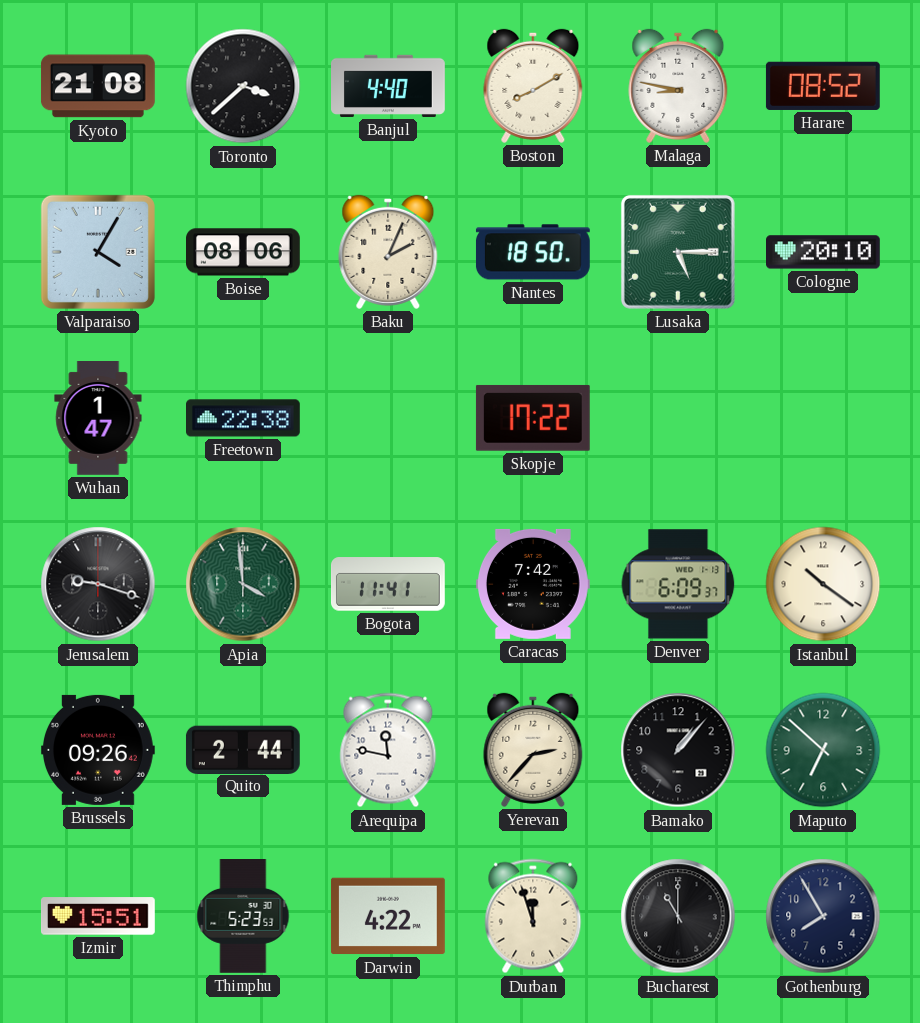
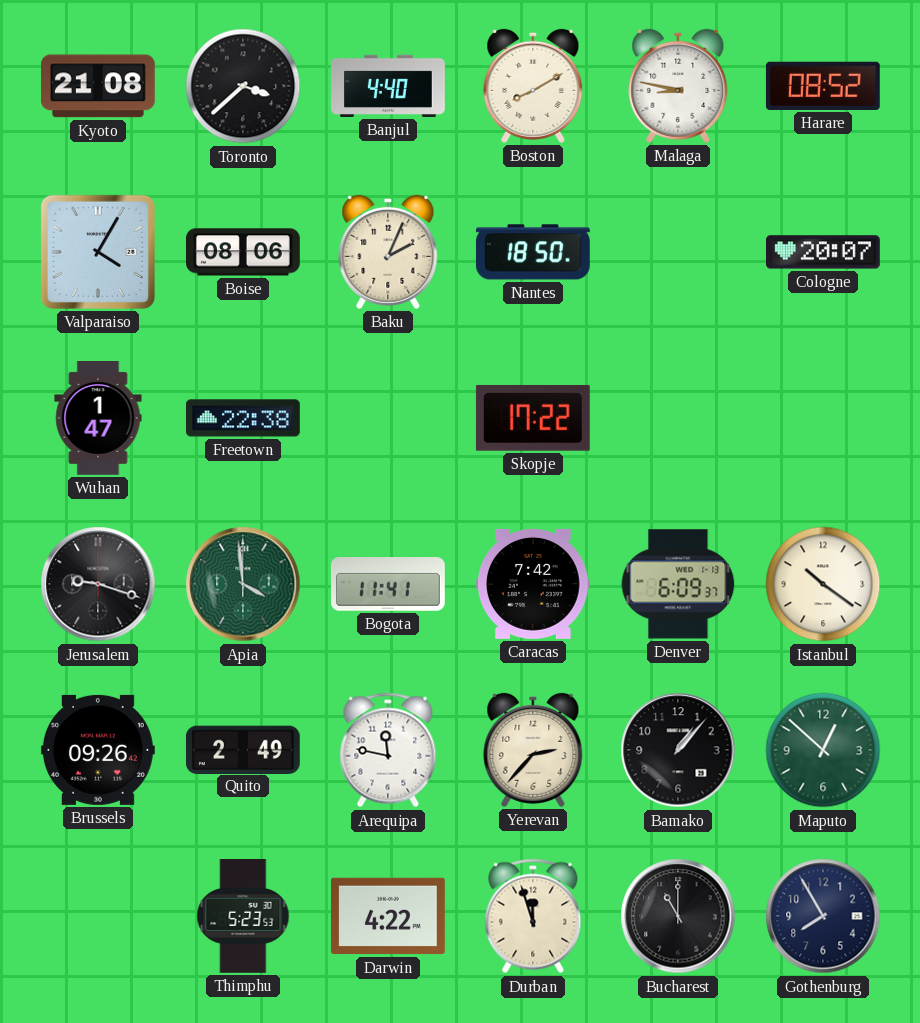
Lusaka: 5:15 -> none (678, 252)
Cologne: 20:10 -> 20:07 (824, 252)
Quito: 2:44 -> 2:49 (243, 749)
Maputo: 6:52 -> 12:52 (823, 750)
Izmir: 15:51 -> none (98, 916)
